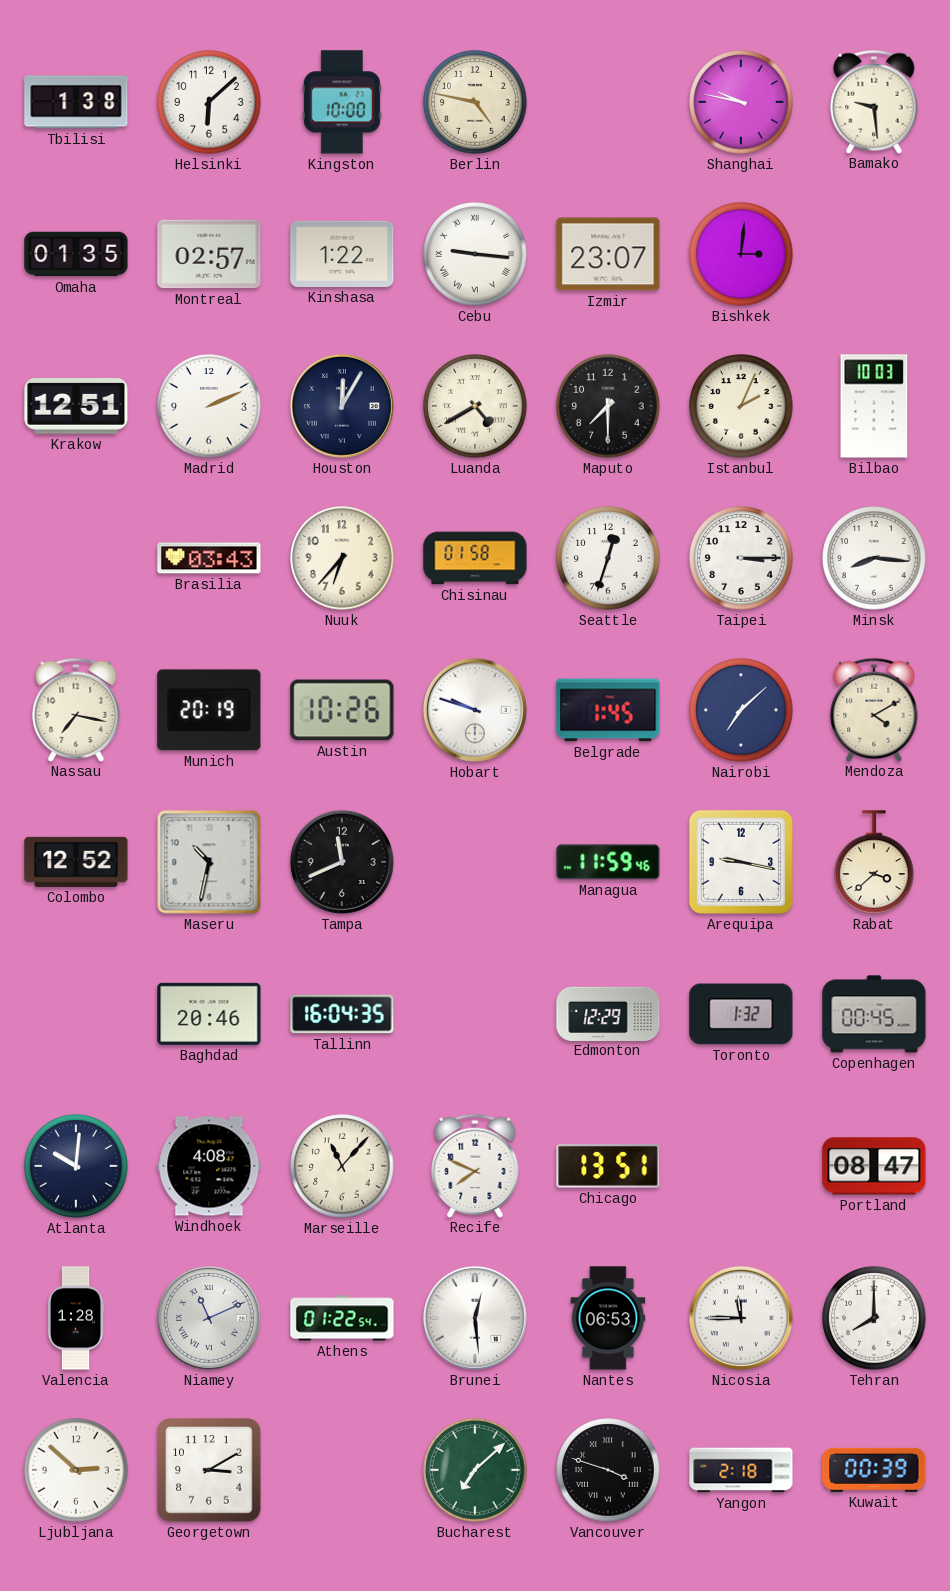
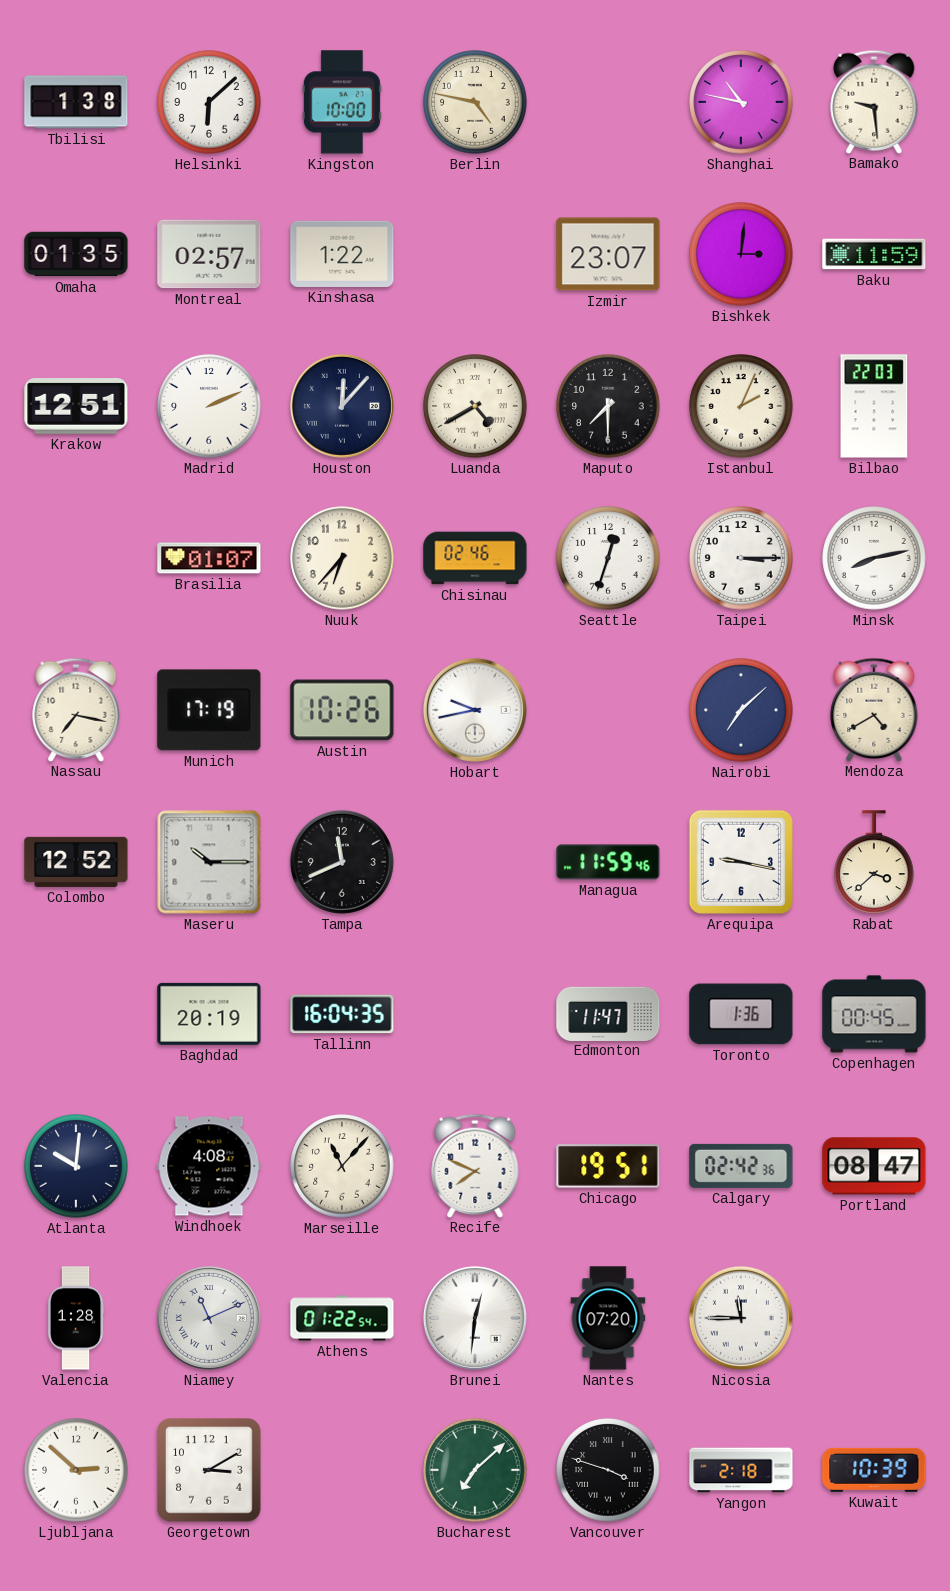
Shanghai: 9:47 -> 10:47 (741, 102)
Cebu: 9:16 -> none (475, 254)
Baku: none -> 11:59 (874, 254)
Houston: 12:05 -> 12:07 (342, 406)
Bilbao: 10:03 -> 22:03 (874, 406)
Brasilia: 03:43 -> 01:07 (209, 558)
Chisinau: 01:58 -> 02:46 (475, 558)
Minsk: 8:16 -> 8:13 (874, 558)
Munich: 20:19 -> 17:19 (209, 710)
Hobart: 9:48 -> 9:43 (475, 710)
Belgrade: 1:45 -> none (608, 710)
Mendoza: 4:10 -> 4:40 (874, 709)
Maseru: 10:32 -> 10:15 (209, 862)
Baghdad: 20:46 -> 20:19 (209, 1014)
Edmonton: 12:29 -> 11:47 (608, 1013)
Toronto: 1:32 -> 1:36 (741, 1014)
Chicago: 13:51 -> 19:51 (608, 1166)
Calgary: none -> 02:42 (741, 1166)
Brunei: 12:29 -> 12:31 (475, 1318)
Nantes: 06:53 -> 07:20 (608, 1318)
Tehran: 8:00 -> none (874, 1318)
Kuwait: 00:39 -> 10:39 (874, 1470)
